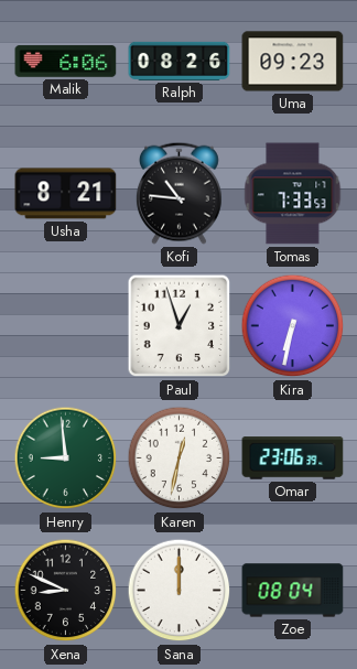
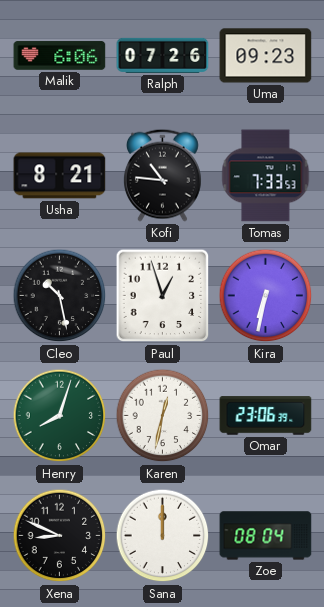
Ralph: 08:26 -> 07:26 (163, 55)
Cleo: none -> 10:28 (60, 296)
Henry: 8:59 -> 8:03 (60, 416)
